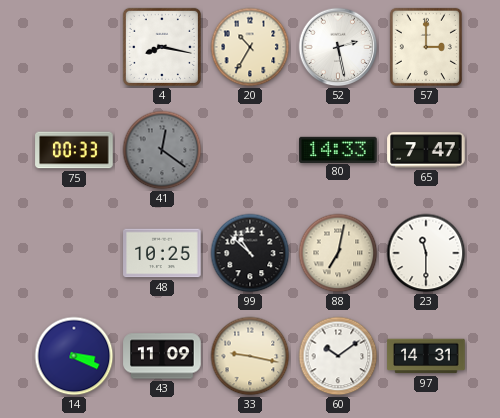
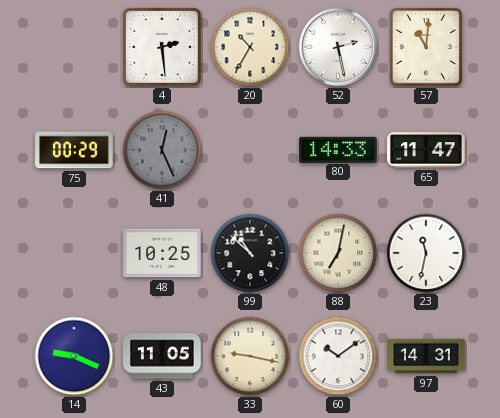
4: 8:17 -> 2:29 (162, 47)
57: 3:00 -> 11:01 (426, 47)
75: 00:33 -> 00:29 (74, 150)
41: 12:21 -> 12:26 (162, 150)
65: 7:47 -> 11:47 (426, 150)
23: 11:30 -> 11:32 (426, 253)
14: 3:19 -> 9:19 (74, 356)
43: 11:09 -> 11:05 (162, 356)
